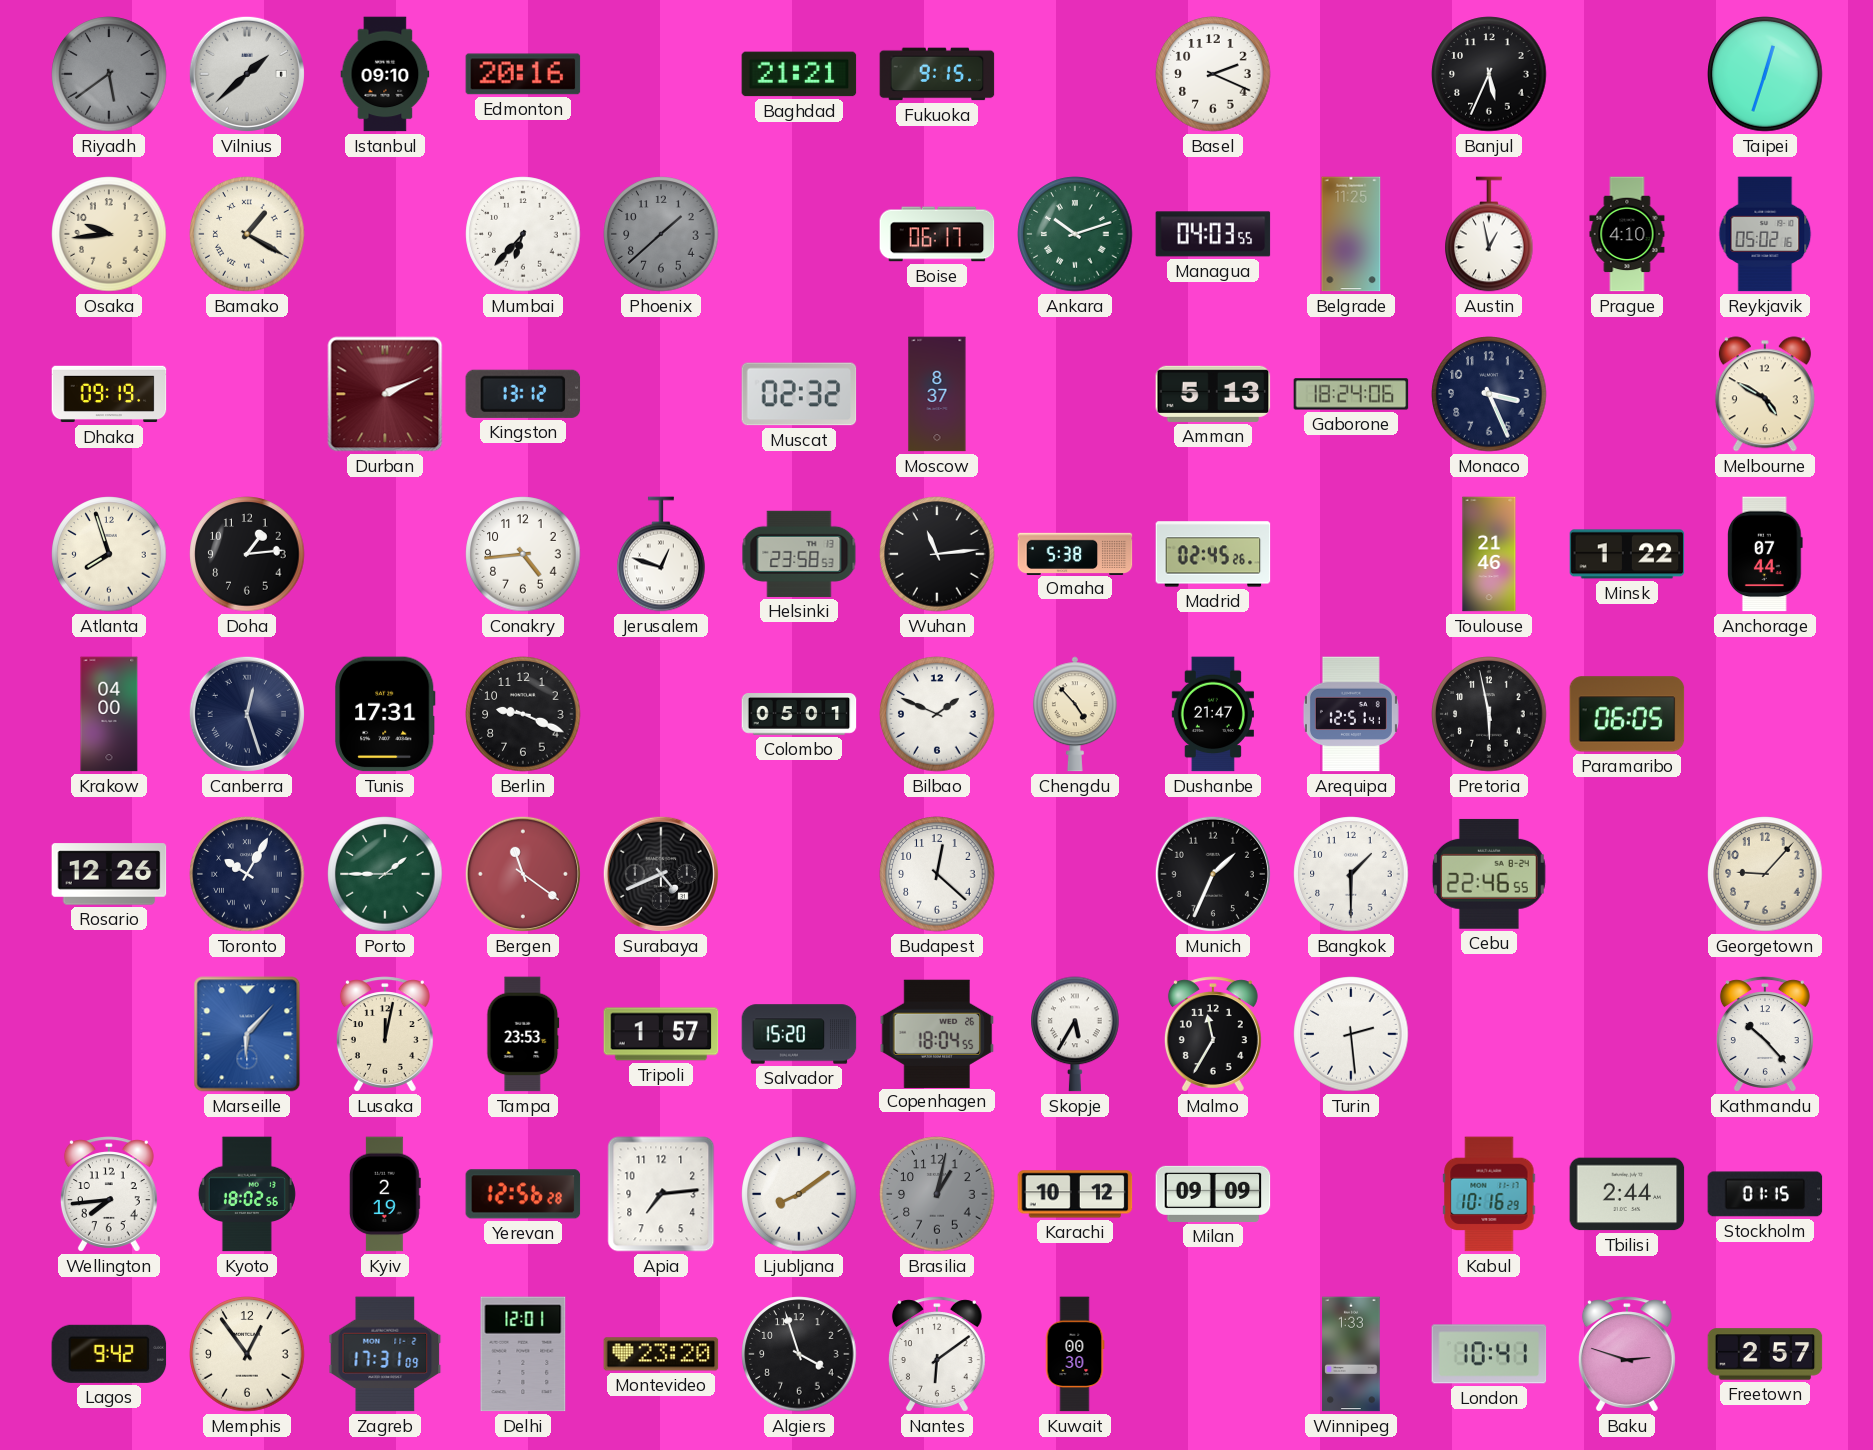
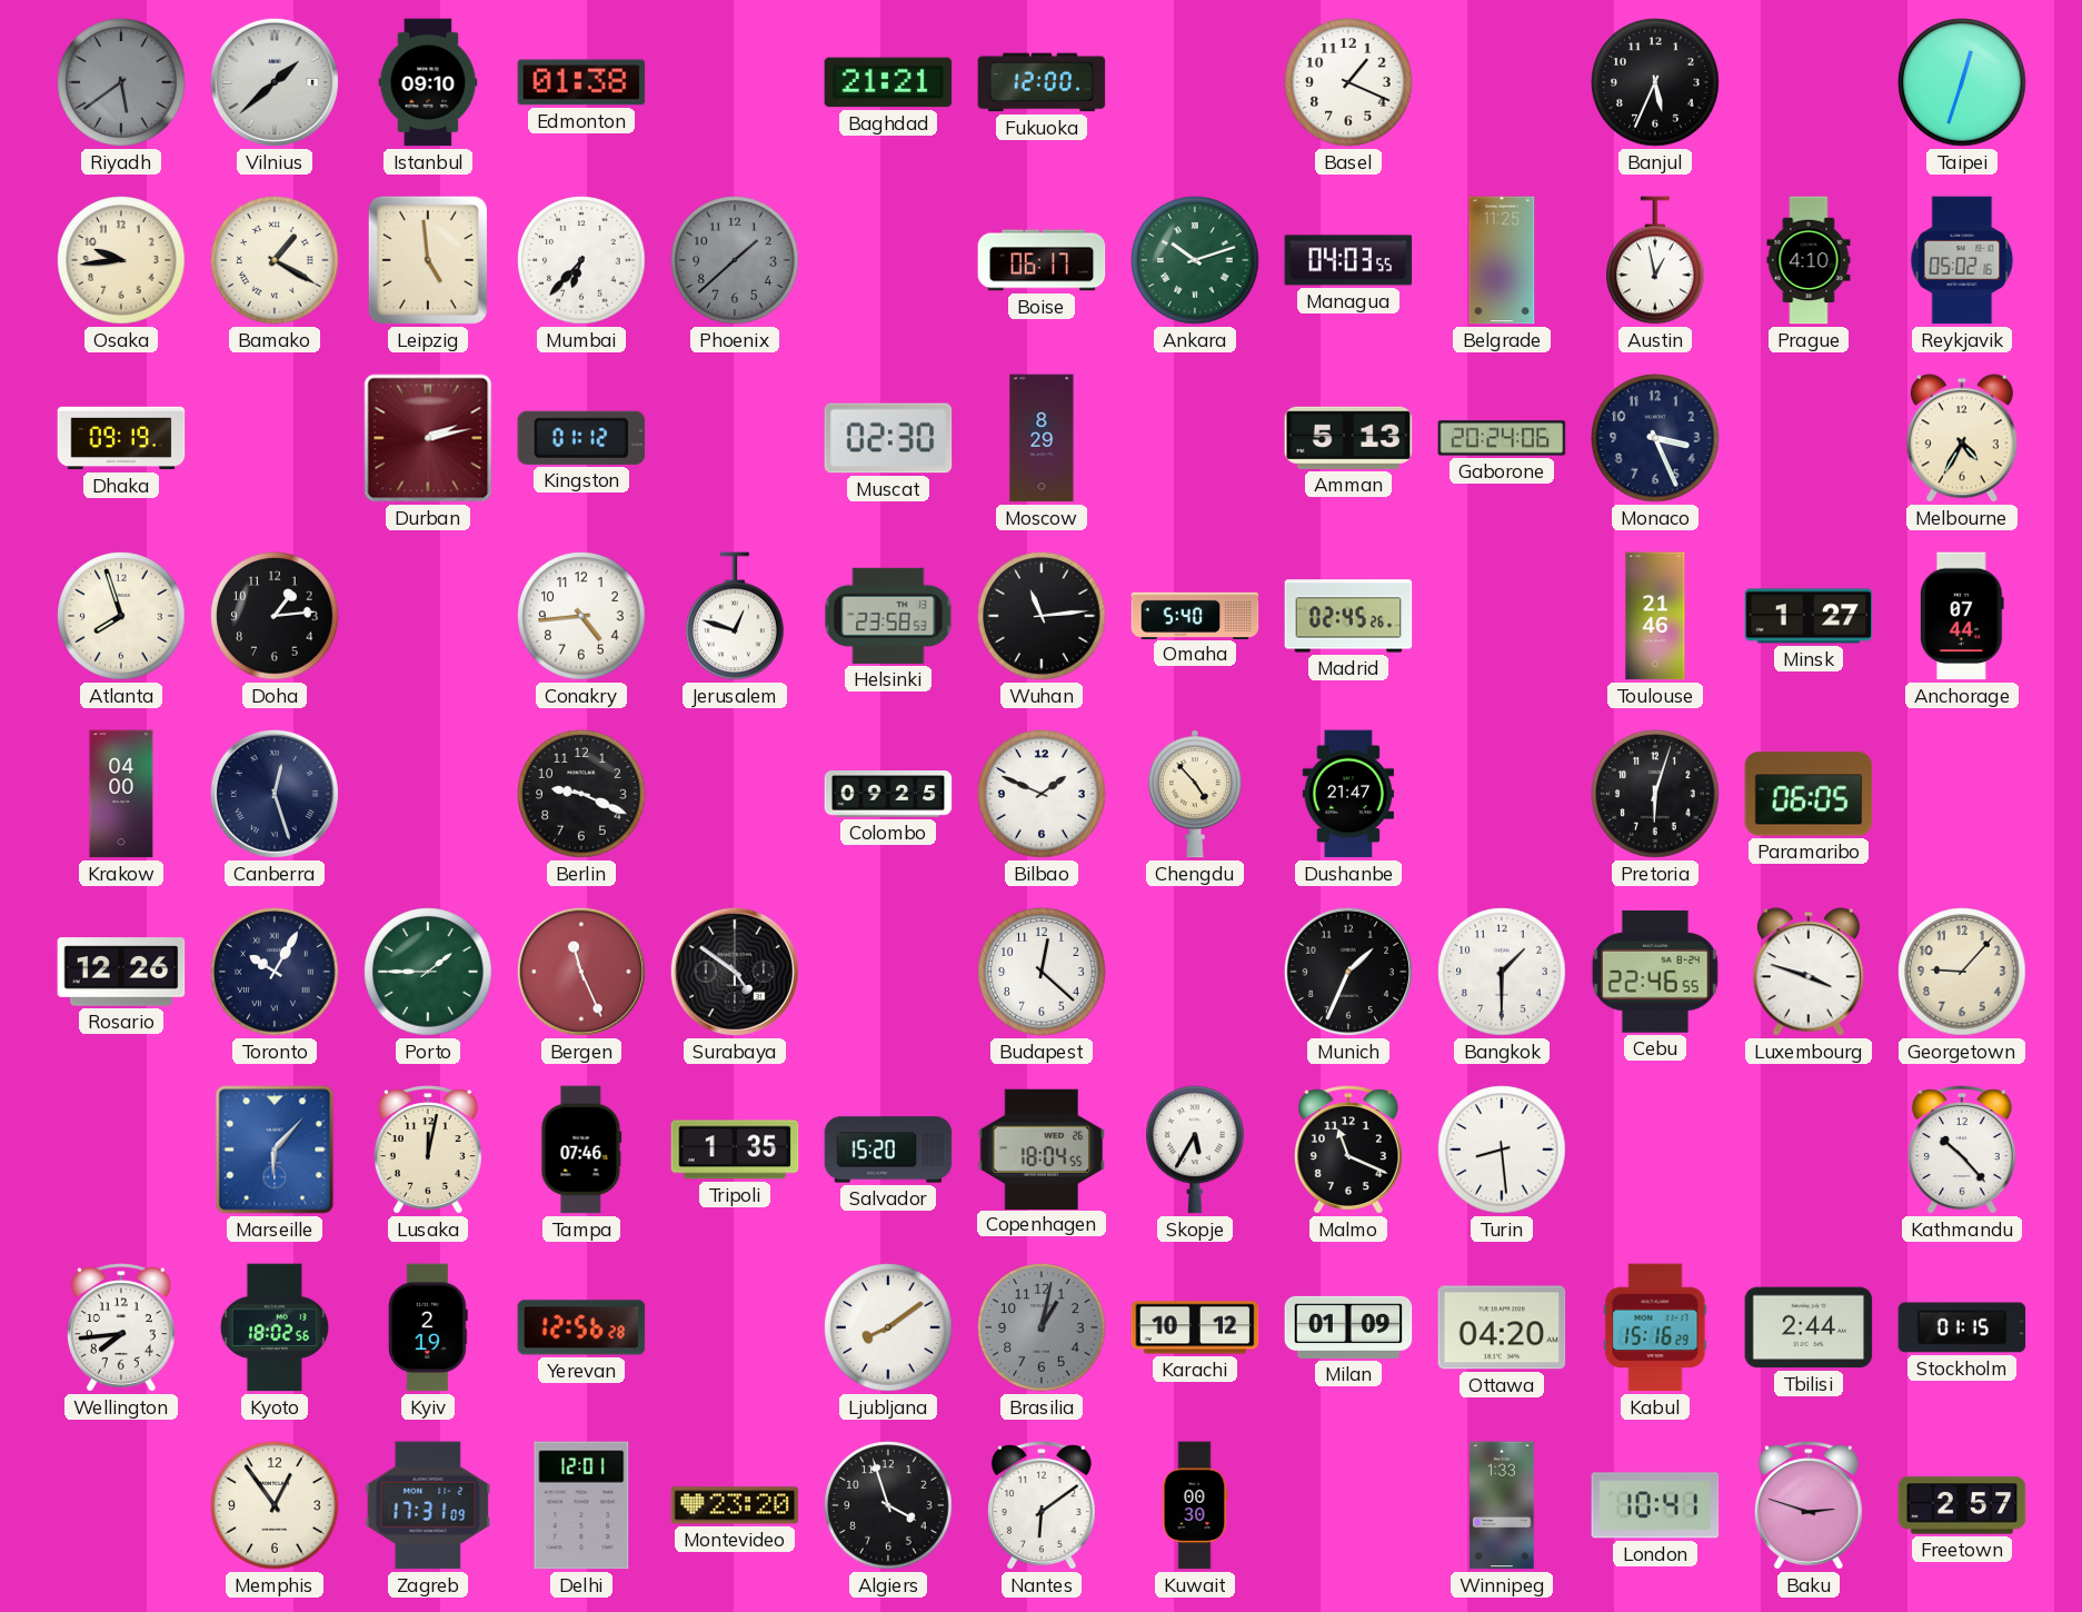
Edmonton: 20:16 -> 01:38 (581, 82)
Fukuoka: 9:15 -> 12:00 (1042, 82)
Basel: 2:19 -> 1:19 (1348, 82)
Leipzig: none -> 4:59 (428, 260)
Durban: 2:11 -> 2:13 (428, 438)
Kingston: 13:12 -> 01:12 (581, 438)
Muscat: 02:32 -> 02:30 (888, 438)
Moscow: 8:37 -> 8:29 (1042, 438)
Gaborone: 18:24 -> 20:24 (1502, 438)
Melbourne: 4:50 -> 4:35 (1962, 438)
Omaha: 5:38 -> 5:40 (1195, 615)
Minsk: 1:22 -> 1:27 (1809, 616)
Tunis: 17:31 -> none (386, 714)
Colombo: 05:01 -> 09:25 (888, 794)
Arequipa: 12:51 -> none (1351, 714)
Pretoria: 5:58 -> 6:03 (1655, 794)
Bergen: 11:21 -> 11:26 (581, 972)
Surabaya: 4:41 -> 4:51 (735, 972)
Luxembourg: none -> 3:48 (1809, 972)
Tampa: 23:53 -> 07:46 (581, 1150)
Tripoli: 1:57 -> 1:35 (735, 1150)
Malmo: 11:35 -> 11:19 (1348, 1150)
Turin: 2:29 -> 8:29 (1502, 1150)
Apia: 7:14 -> none (661, 1194)
Milan: 09:09 -> 01:09 (1348, 1327)
Ottawa: none -> 04:20 (1502, 1327)
Kabul: 10:16 -> 15:16 (1655, 1327)
Lagos: 9:42 -> none (109, 1354)
